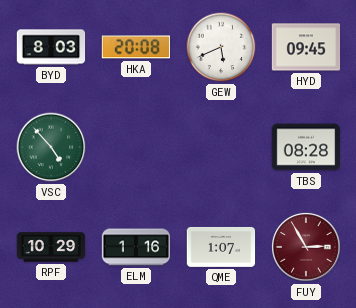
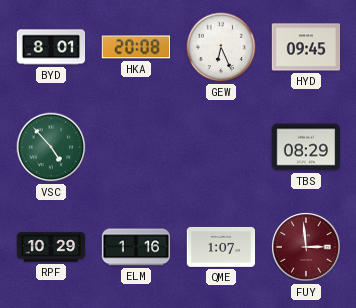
BYD: 8:03 -> 8:01 (51, 47)
GEW: 5:41 -> 6:26 (221, 47)
TBS: 08:28 -> 08:29 (306, 147)
FUY: 2:55 -> 2:59 (306, 247)
